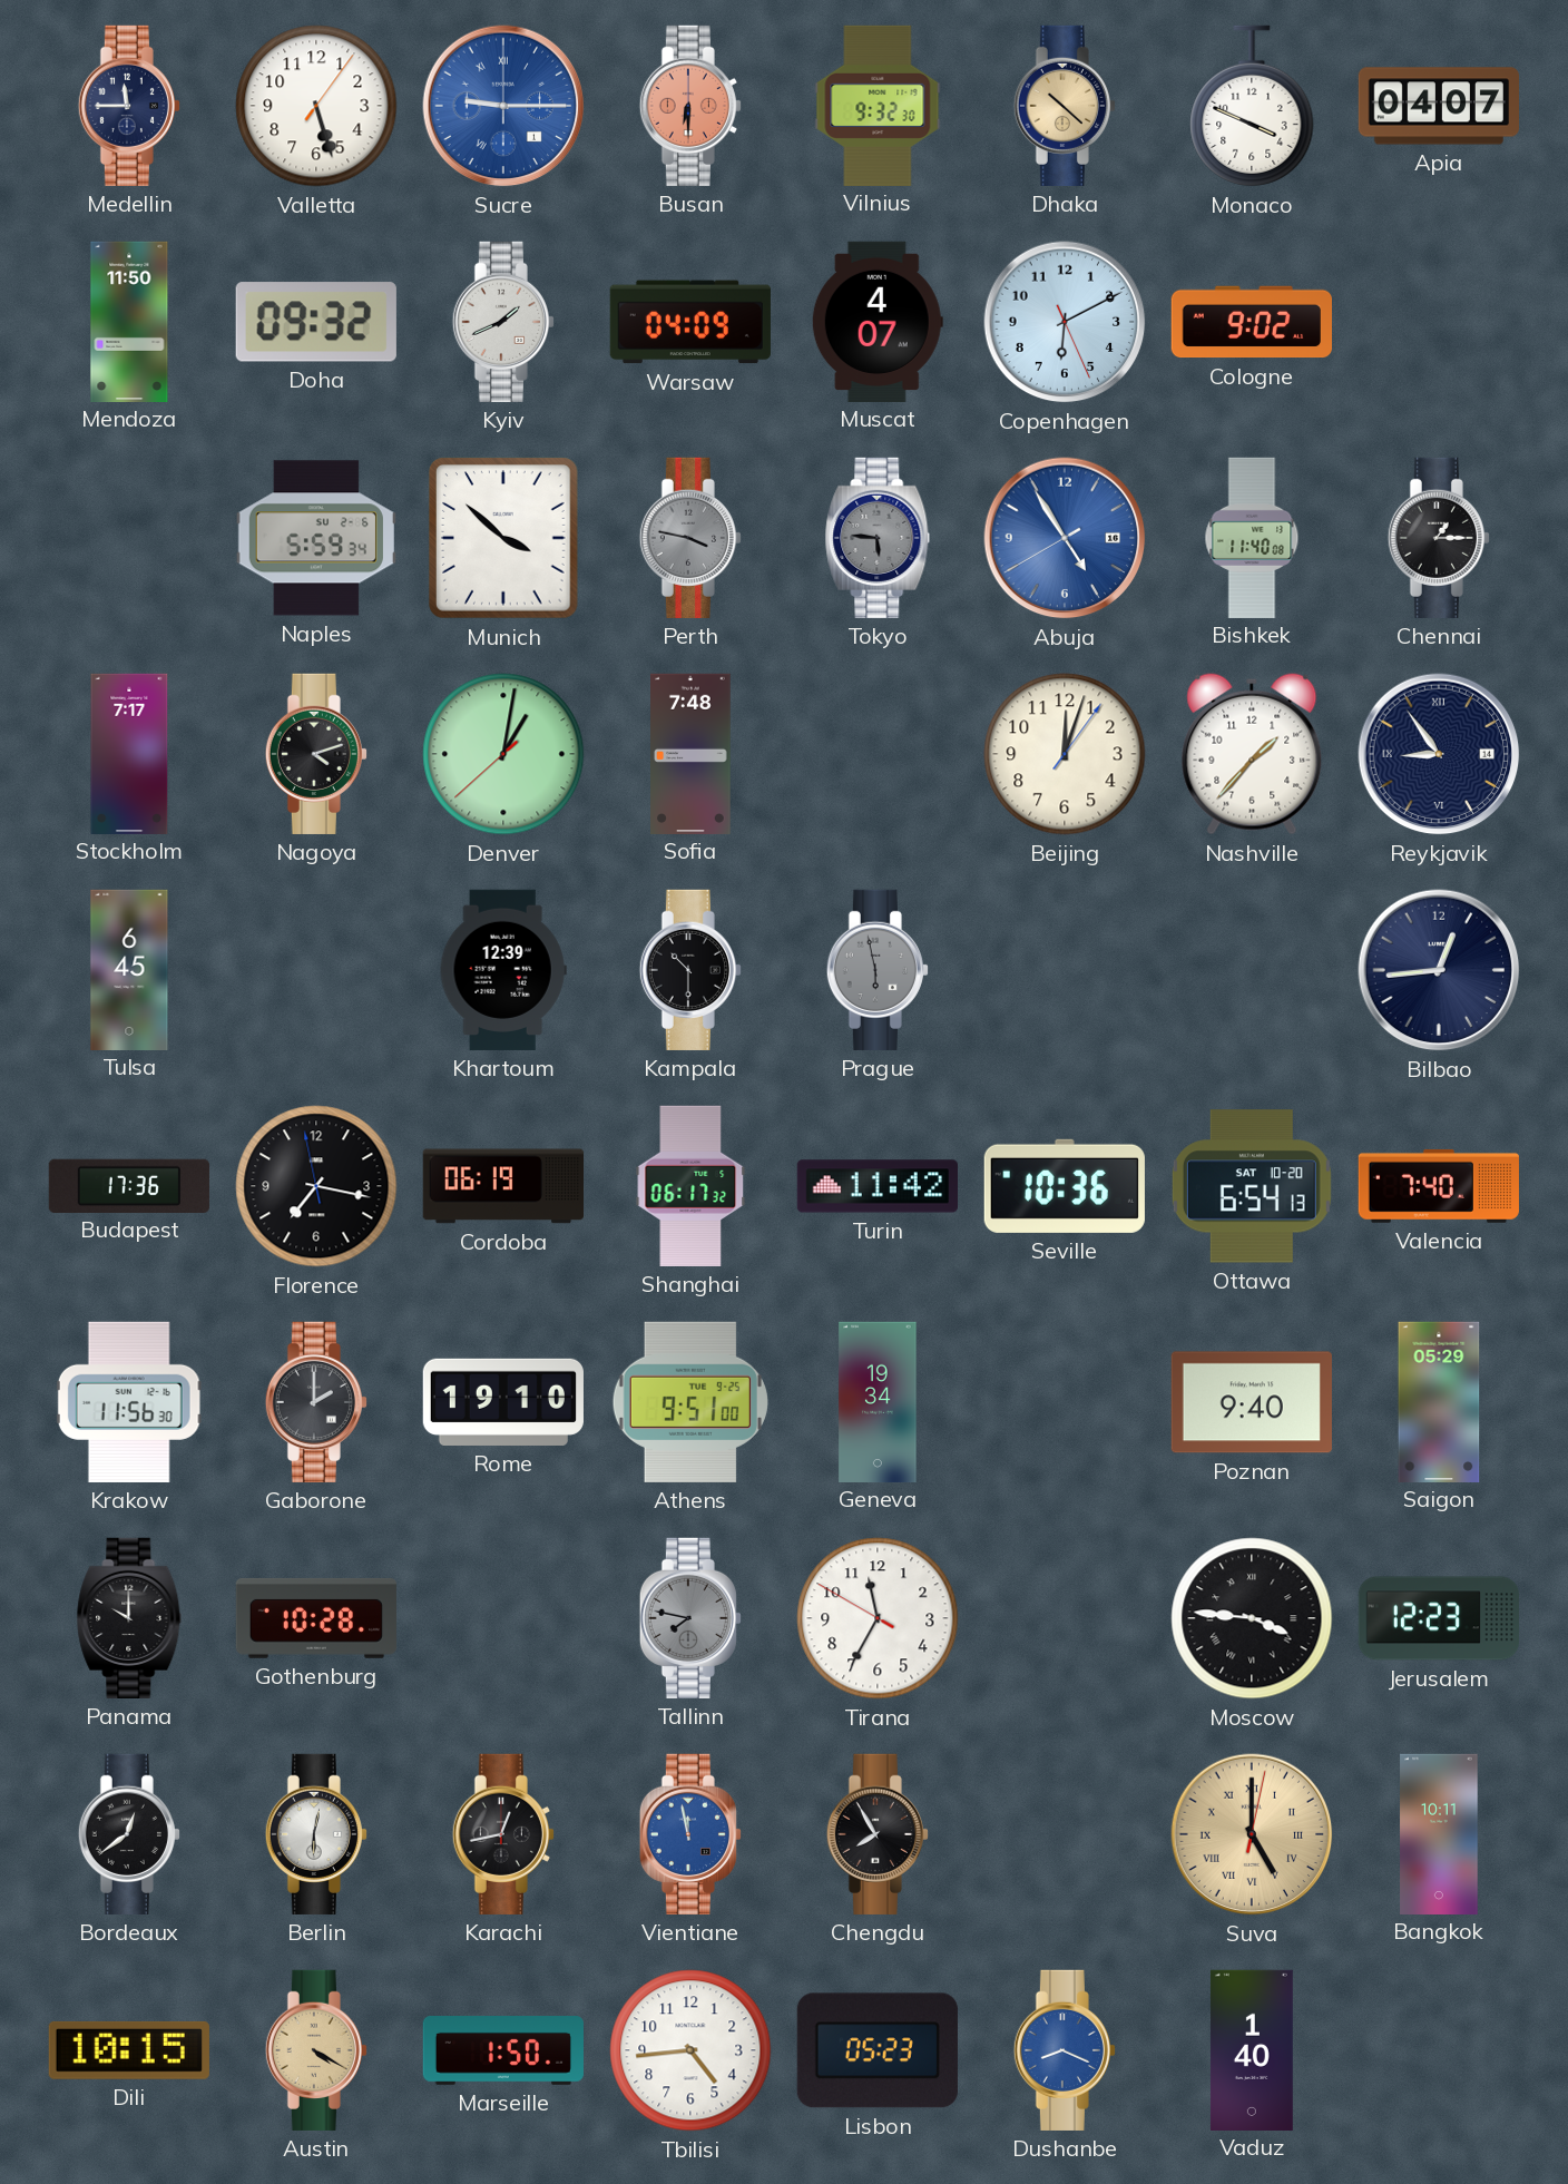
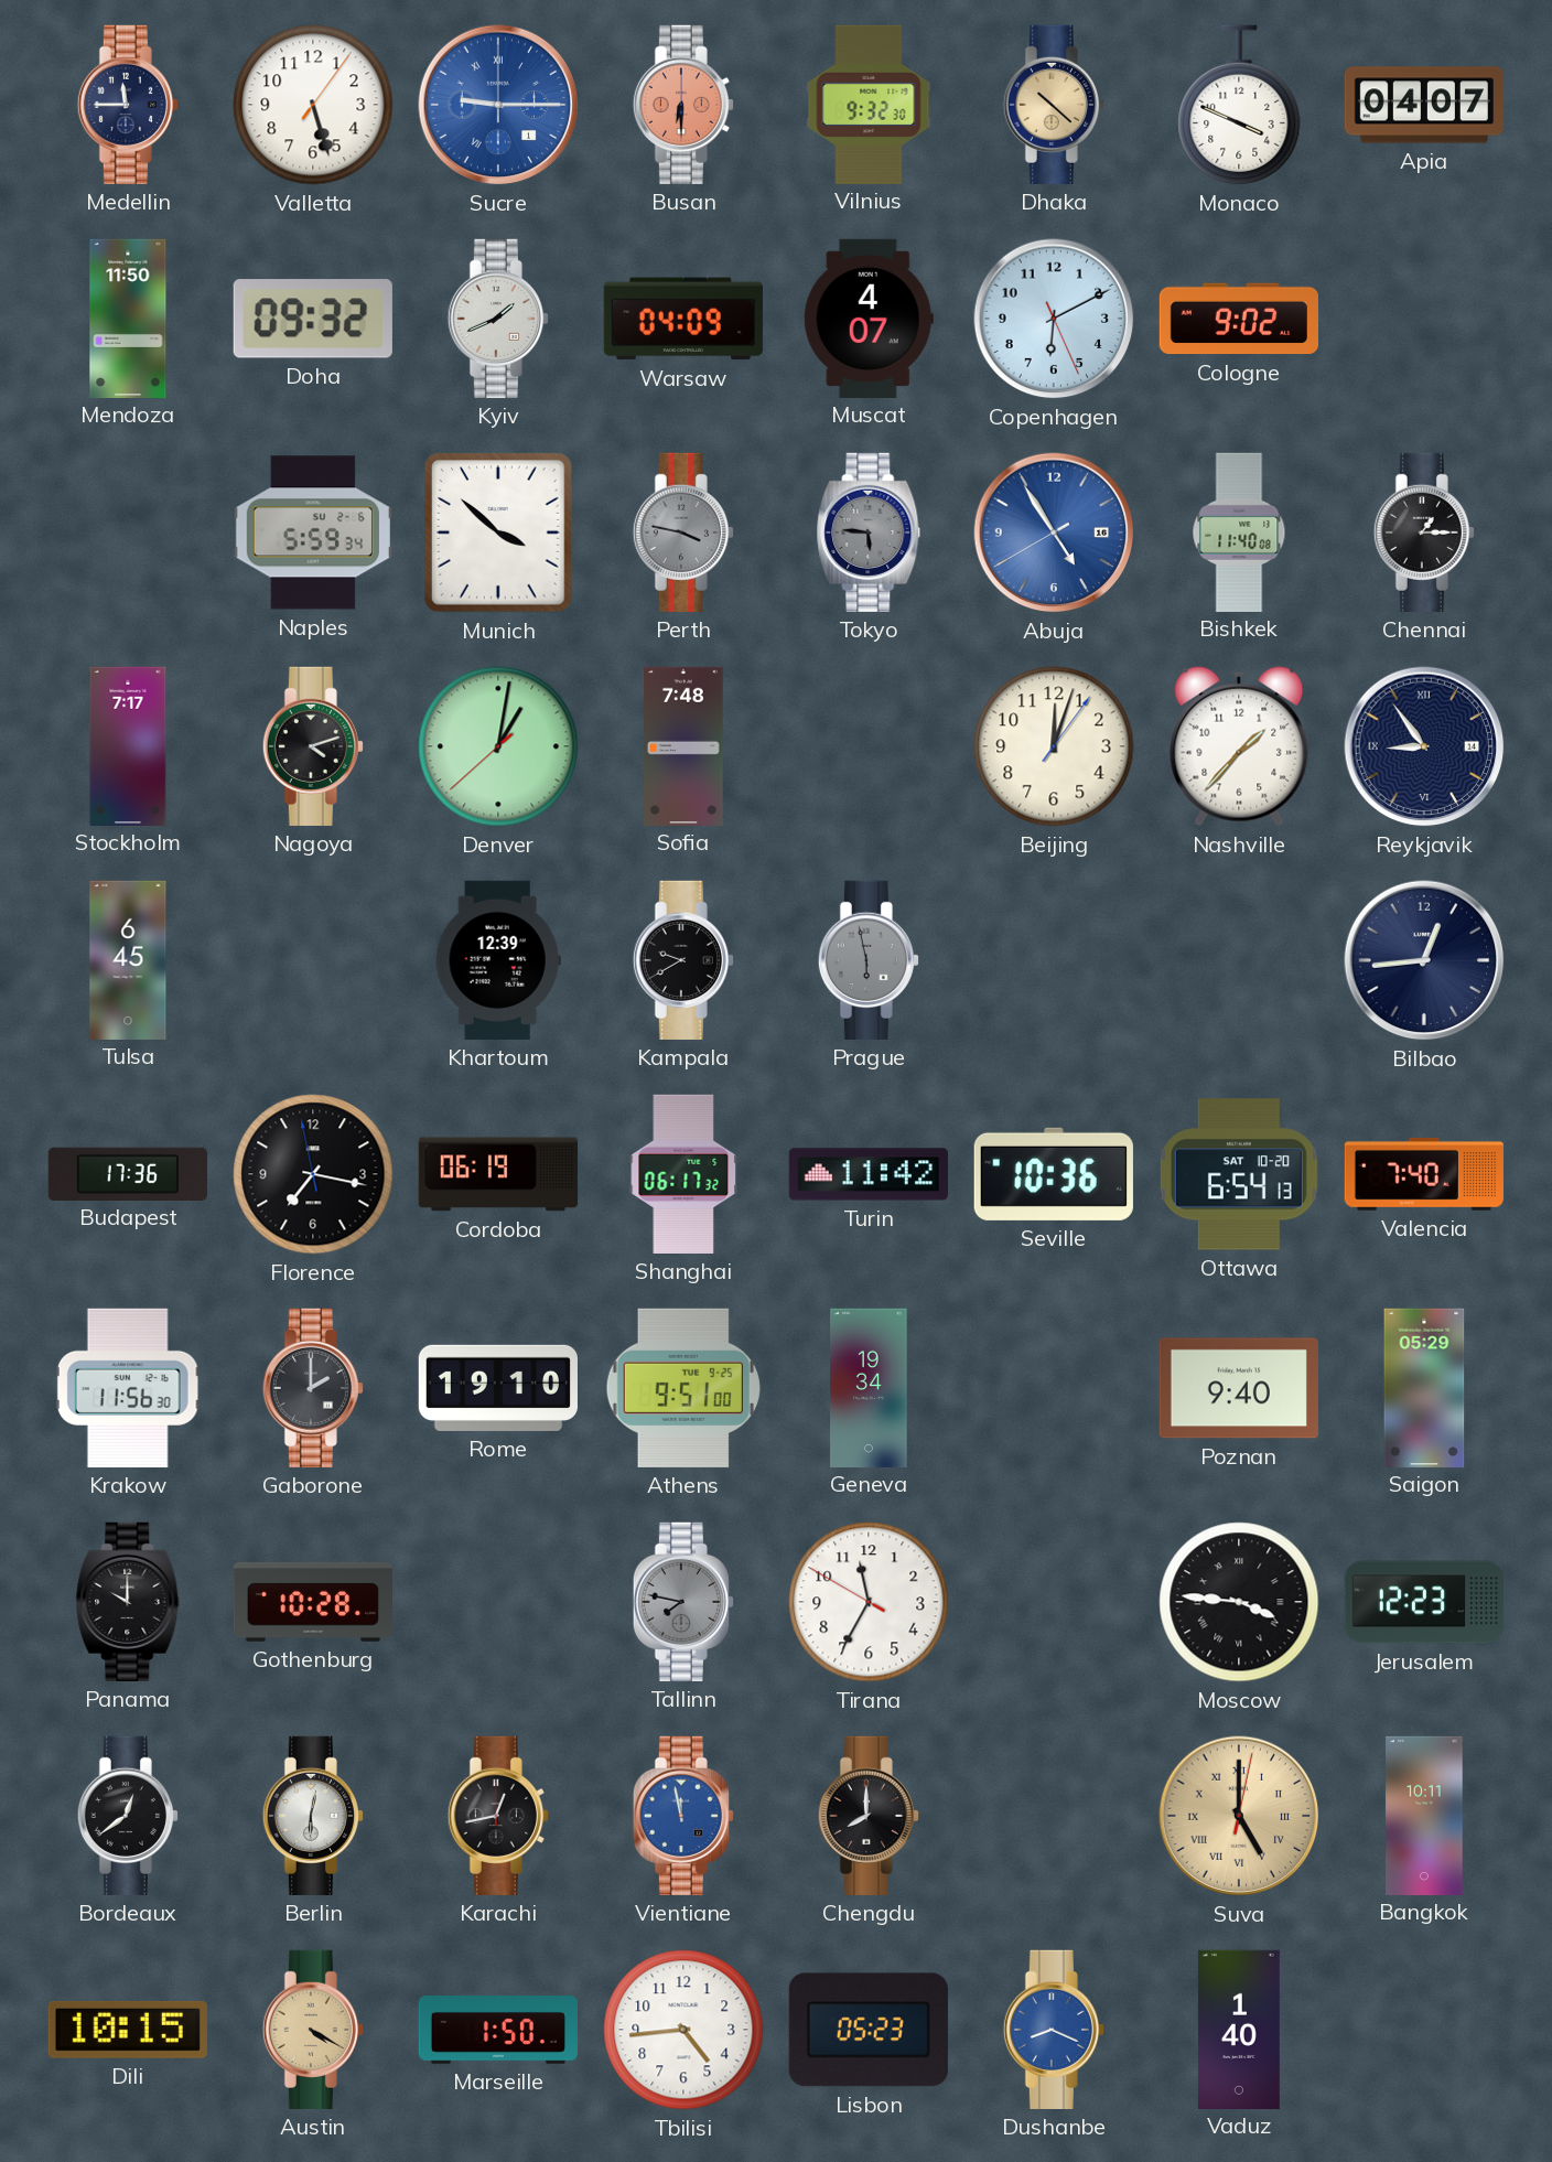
Kampala: 10:30 -> 9:40 (683, 960)
Chengdu: 7:55 -> 8:00 (869, 1816)
